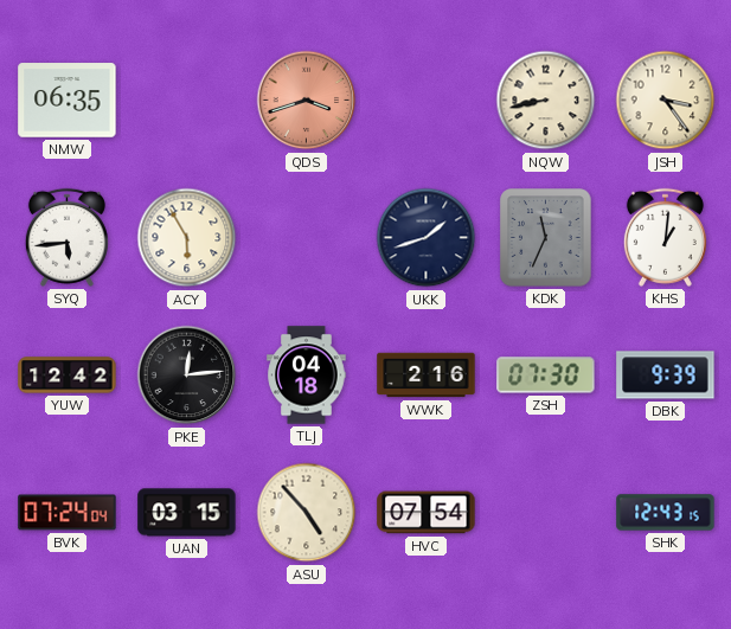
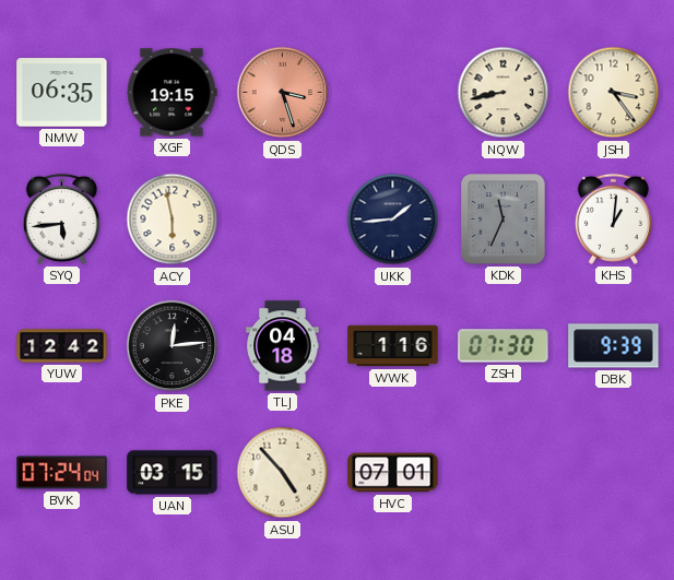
XGF: none -> 19:15 (172, 93)
QDS: 3:42 -> 3:27 (283, 93)
ACY: 5:55 -> 5:58 (173, 220)
UKK: 1:42 -> 1:44 (393, 220)
WWK: 2:16 -> 1:16 (393, 346)
HVC: 07:54 -> 07:01 (393, 473)
SHK: 12:43 -> none (666, 513)
